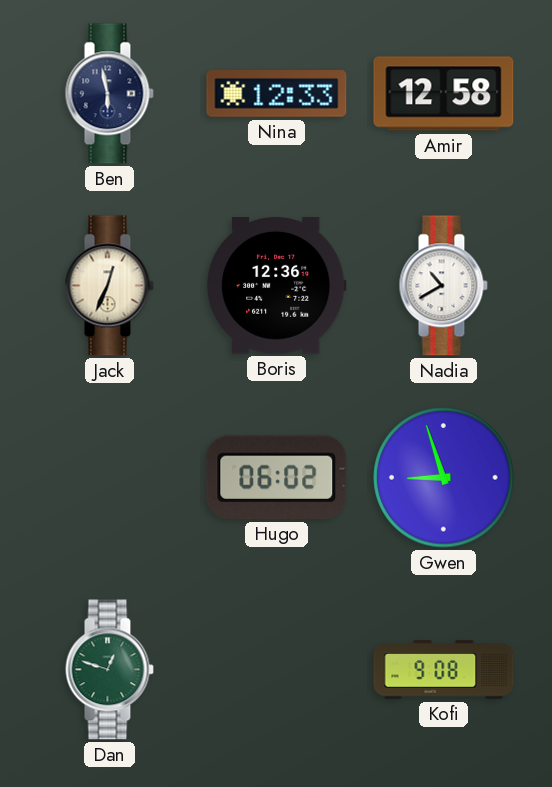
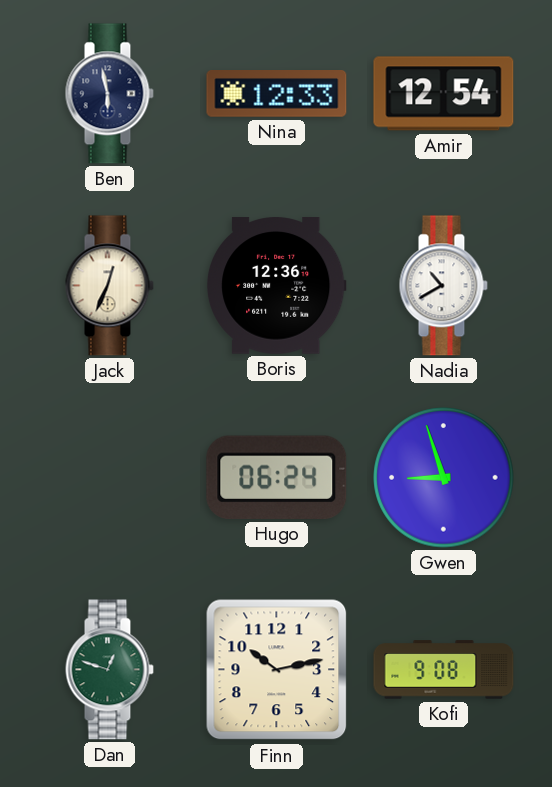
Amir: 12:58 -> 12:54 (444, 94)
Hugo: 06:02 -> 06:24 (277, 477)
Finn: none -> 10:13 (277, 670)
